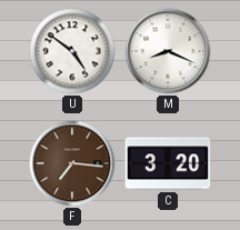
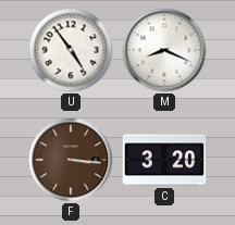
U: 4:51 -> 4:54 (71, 50)
F: 7:16 -> 3:16 (71, 160)
